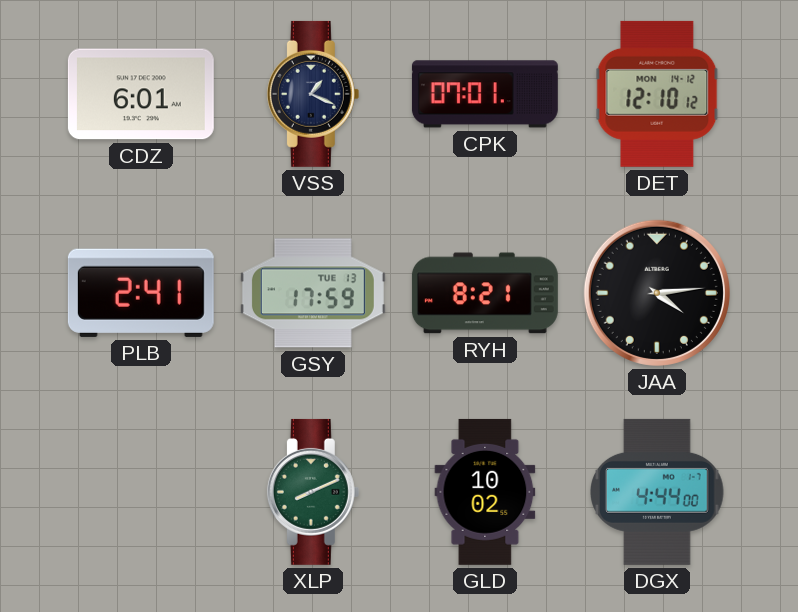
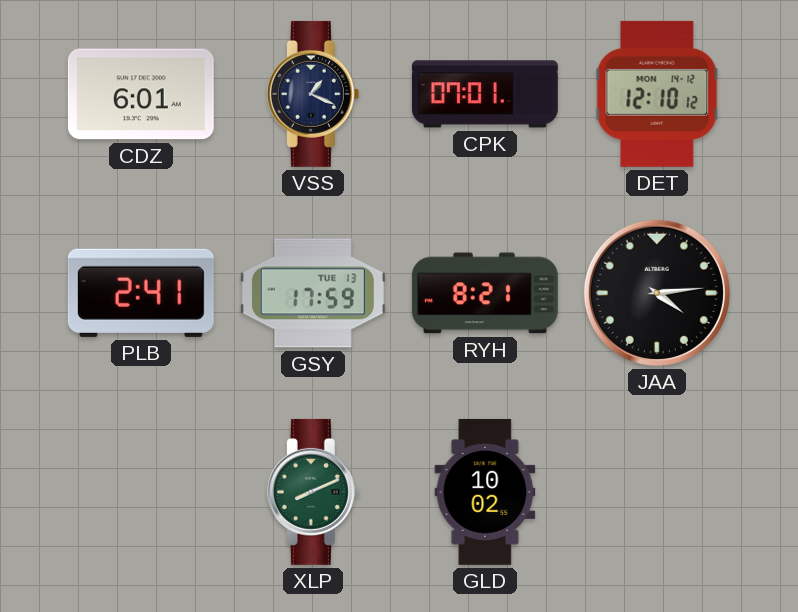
DGX: 4:44 -> none (657, 492)
